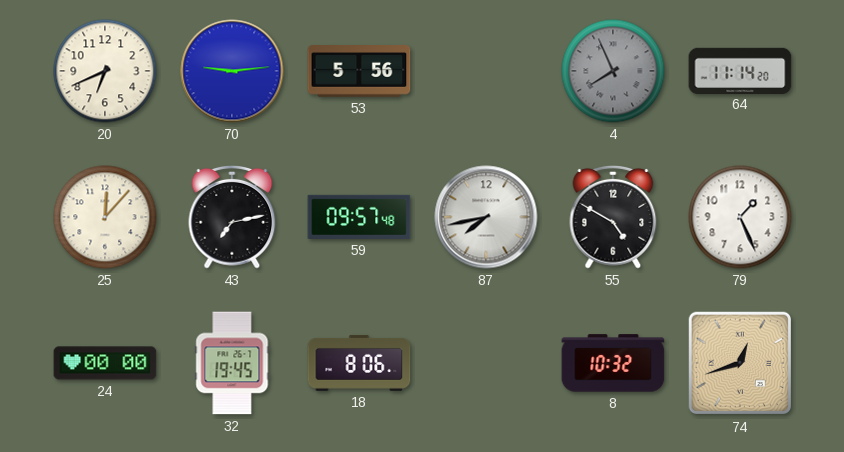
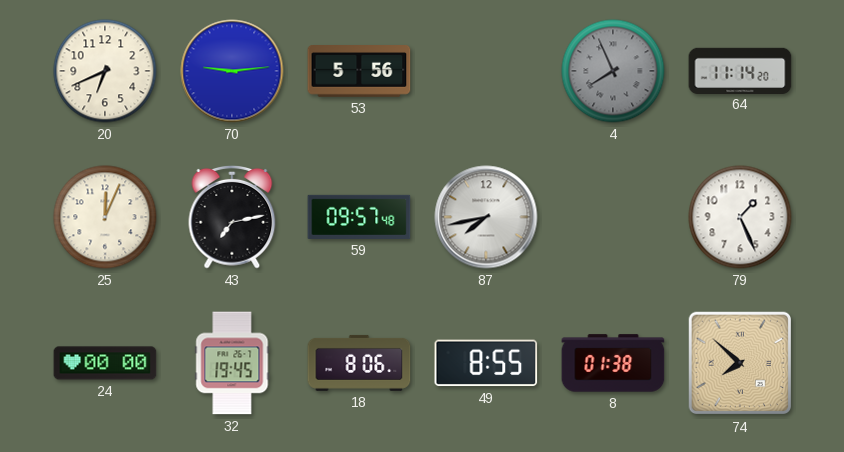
25: 12:07 -> 12:04 (105, 217)
55: 4:50 -> none (613, 217)
49: none -> 8:55 (486, 363)
8: 10:32 -> 01:38 (613, 363)
74: 12:42 -> 7:52 (740, 363)
